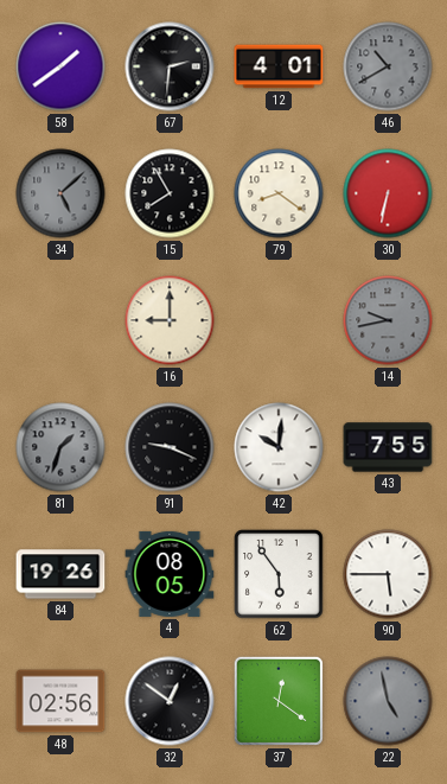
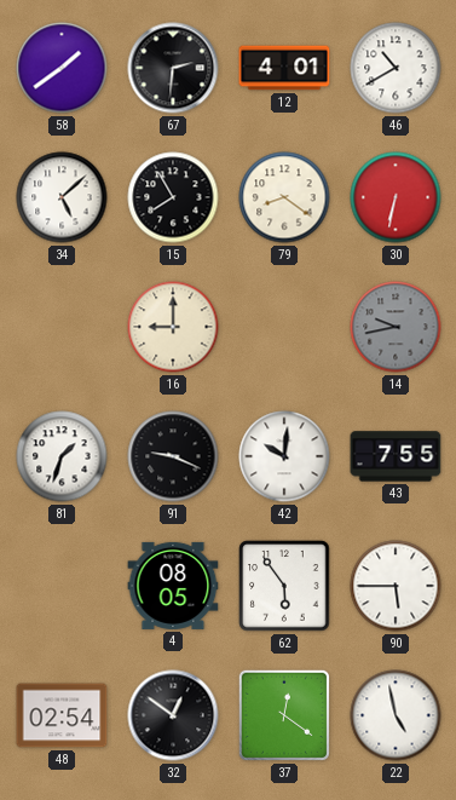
46 dial: grey -> white (396, 68)
34 dial: grey -> white (62, 197)
81 dial: grey -> white (62, 456)
84: 19:26 -> none (60, 574)
48: 02:56 -> 02:54 (62, 715)
22 dial: grey -> white (396, 715)
